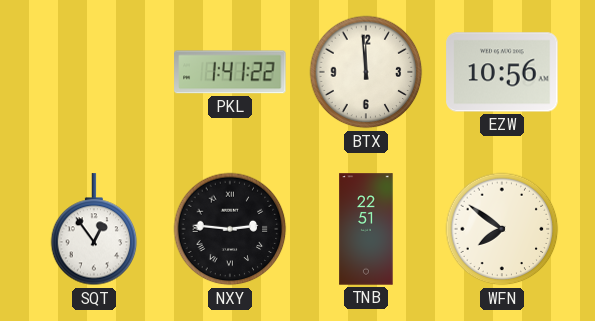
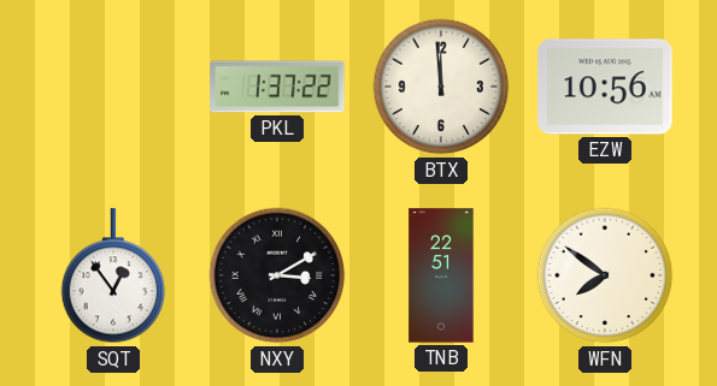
PKL: 1:41 -> 1:37 (277, 87)
NXY: 2:46 -> 3:10 (277, 275)
